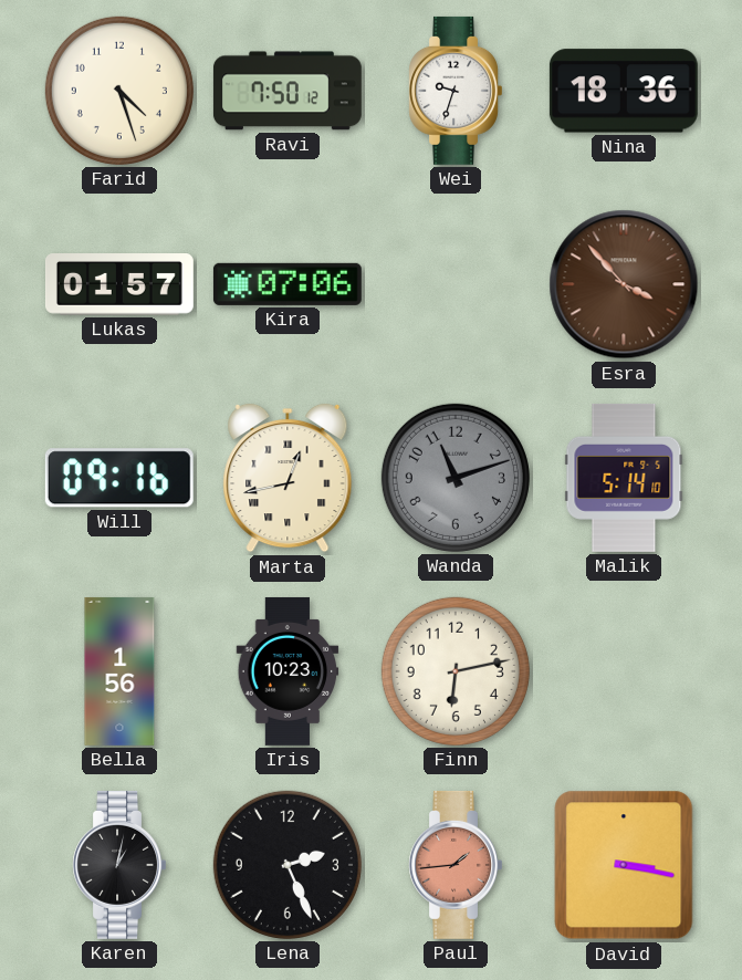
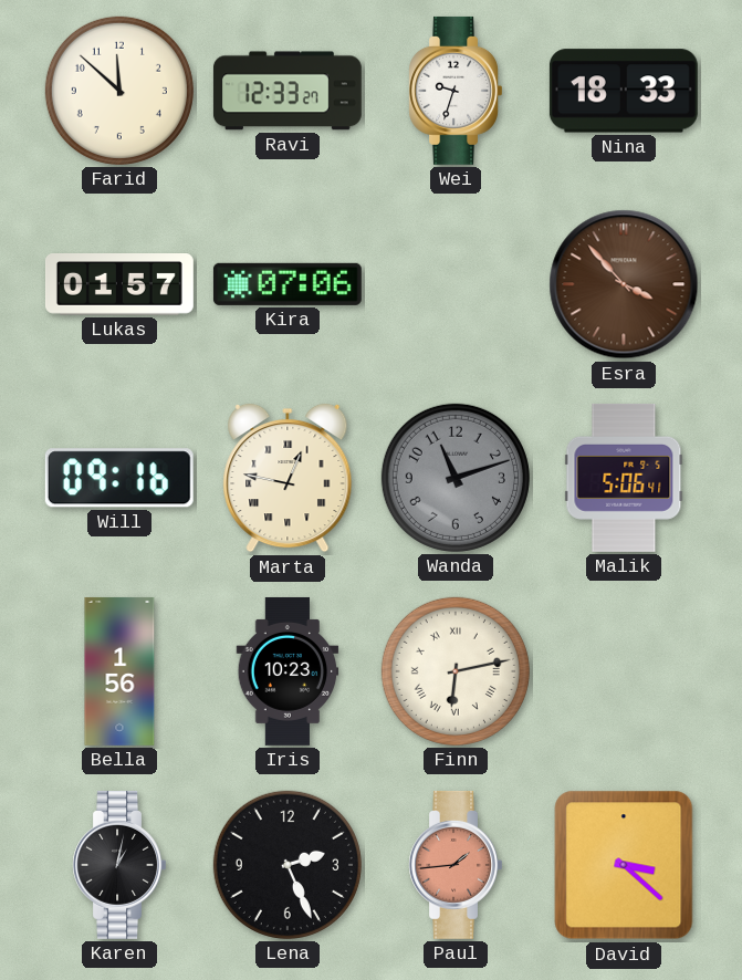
Farid: 4:27 -> 11:52 (119, 91)
Ravi: 7:50 -> 12:33 (288, 91)
Nina: 18:36 -> 18:33 (624, 91)
Marta: 12:43 -> 12:47 (288, 478)
Malik: 5:14 -> 5:06 (624, 478)
Finn numerals: Arabic -> Roman (456, 671)
David: 3:17 -> 3:22 (624, 865)
